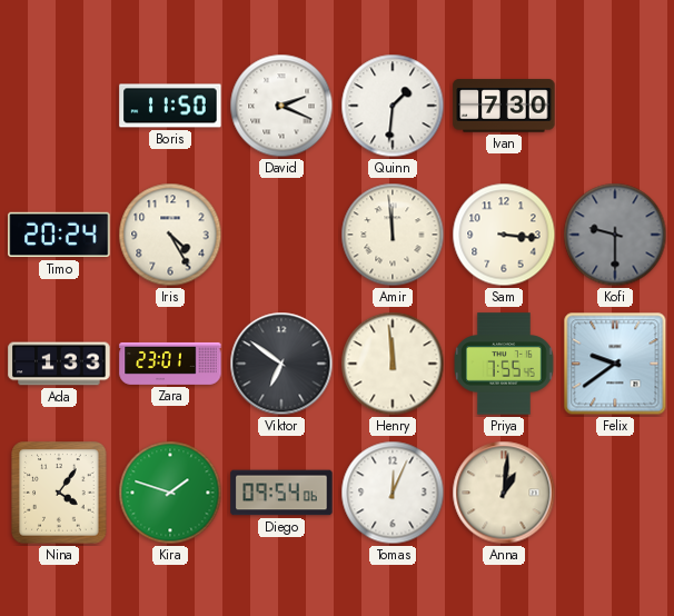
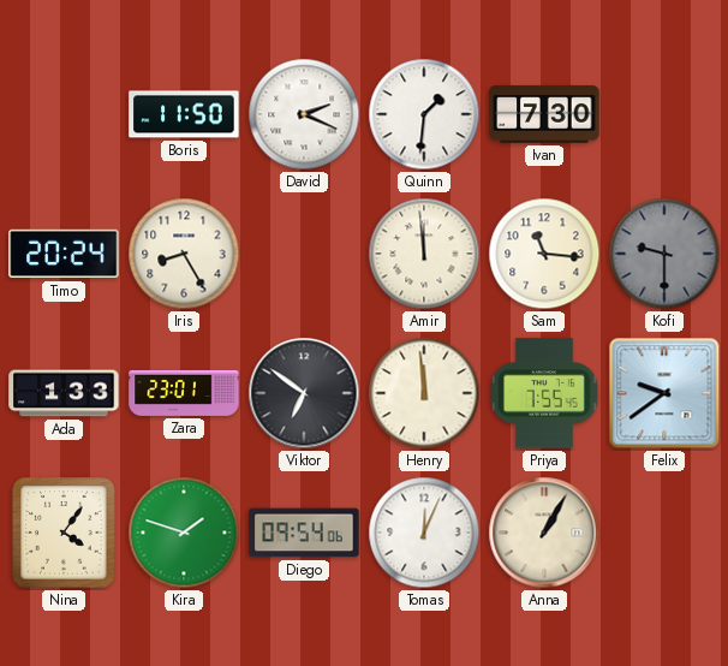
Iris: 4:25 -> 8:25 (184, 254)
Sam: 3:16 -> 11:16 (544, 254)
Anna: 1:01 -> 1:05 (544, 533)
